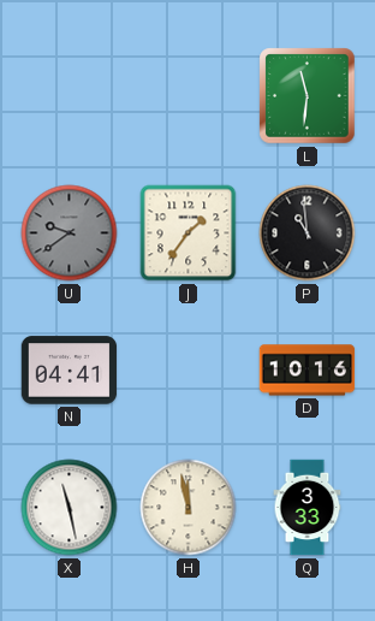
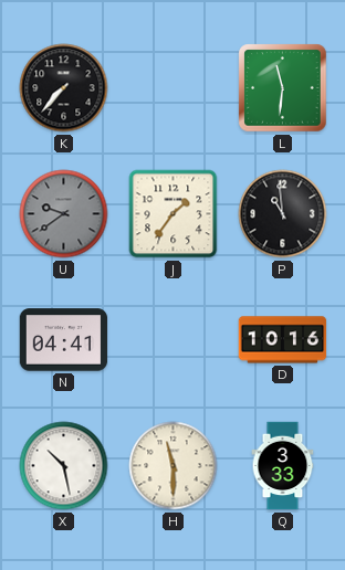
K: none -> 7:37 (64, 88)
X: 11:28 -> 10:28 (64, 466)
H: 11:58 -> 11:30 (174, 466)
